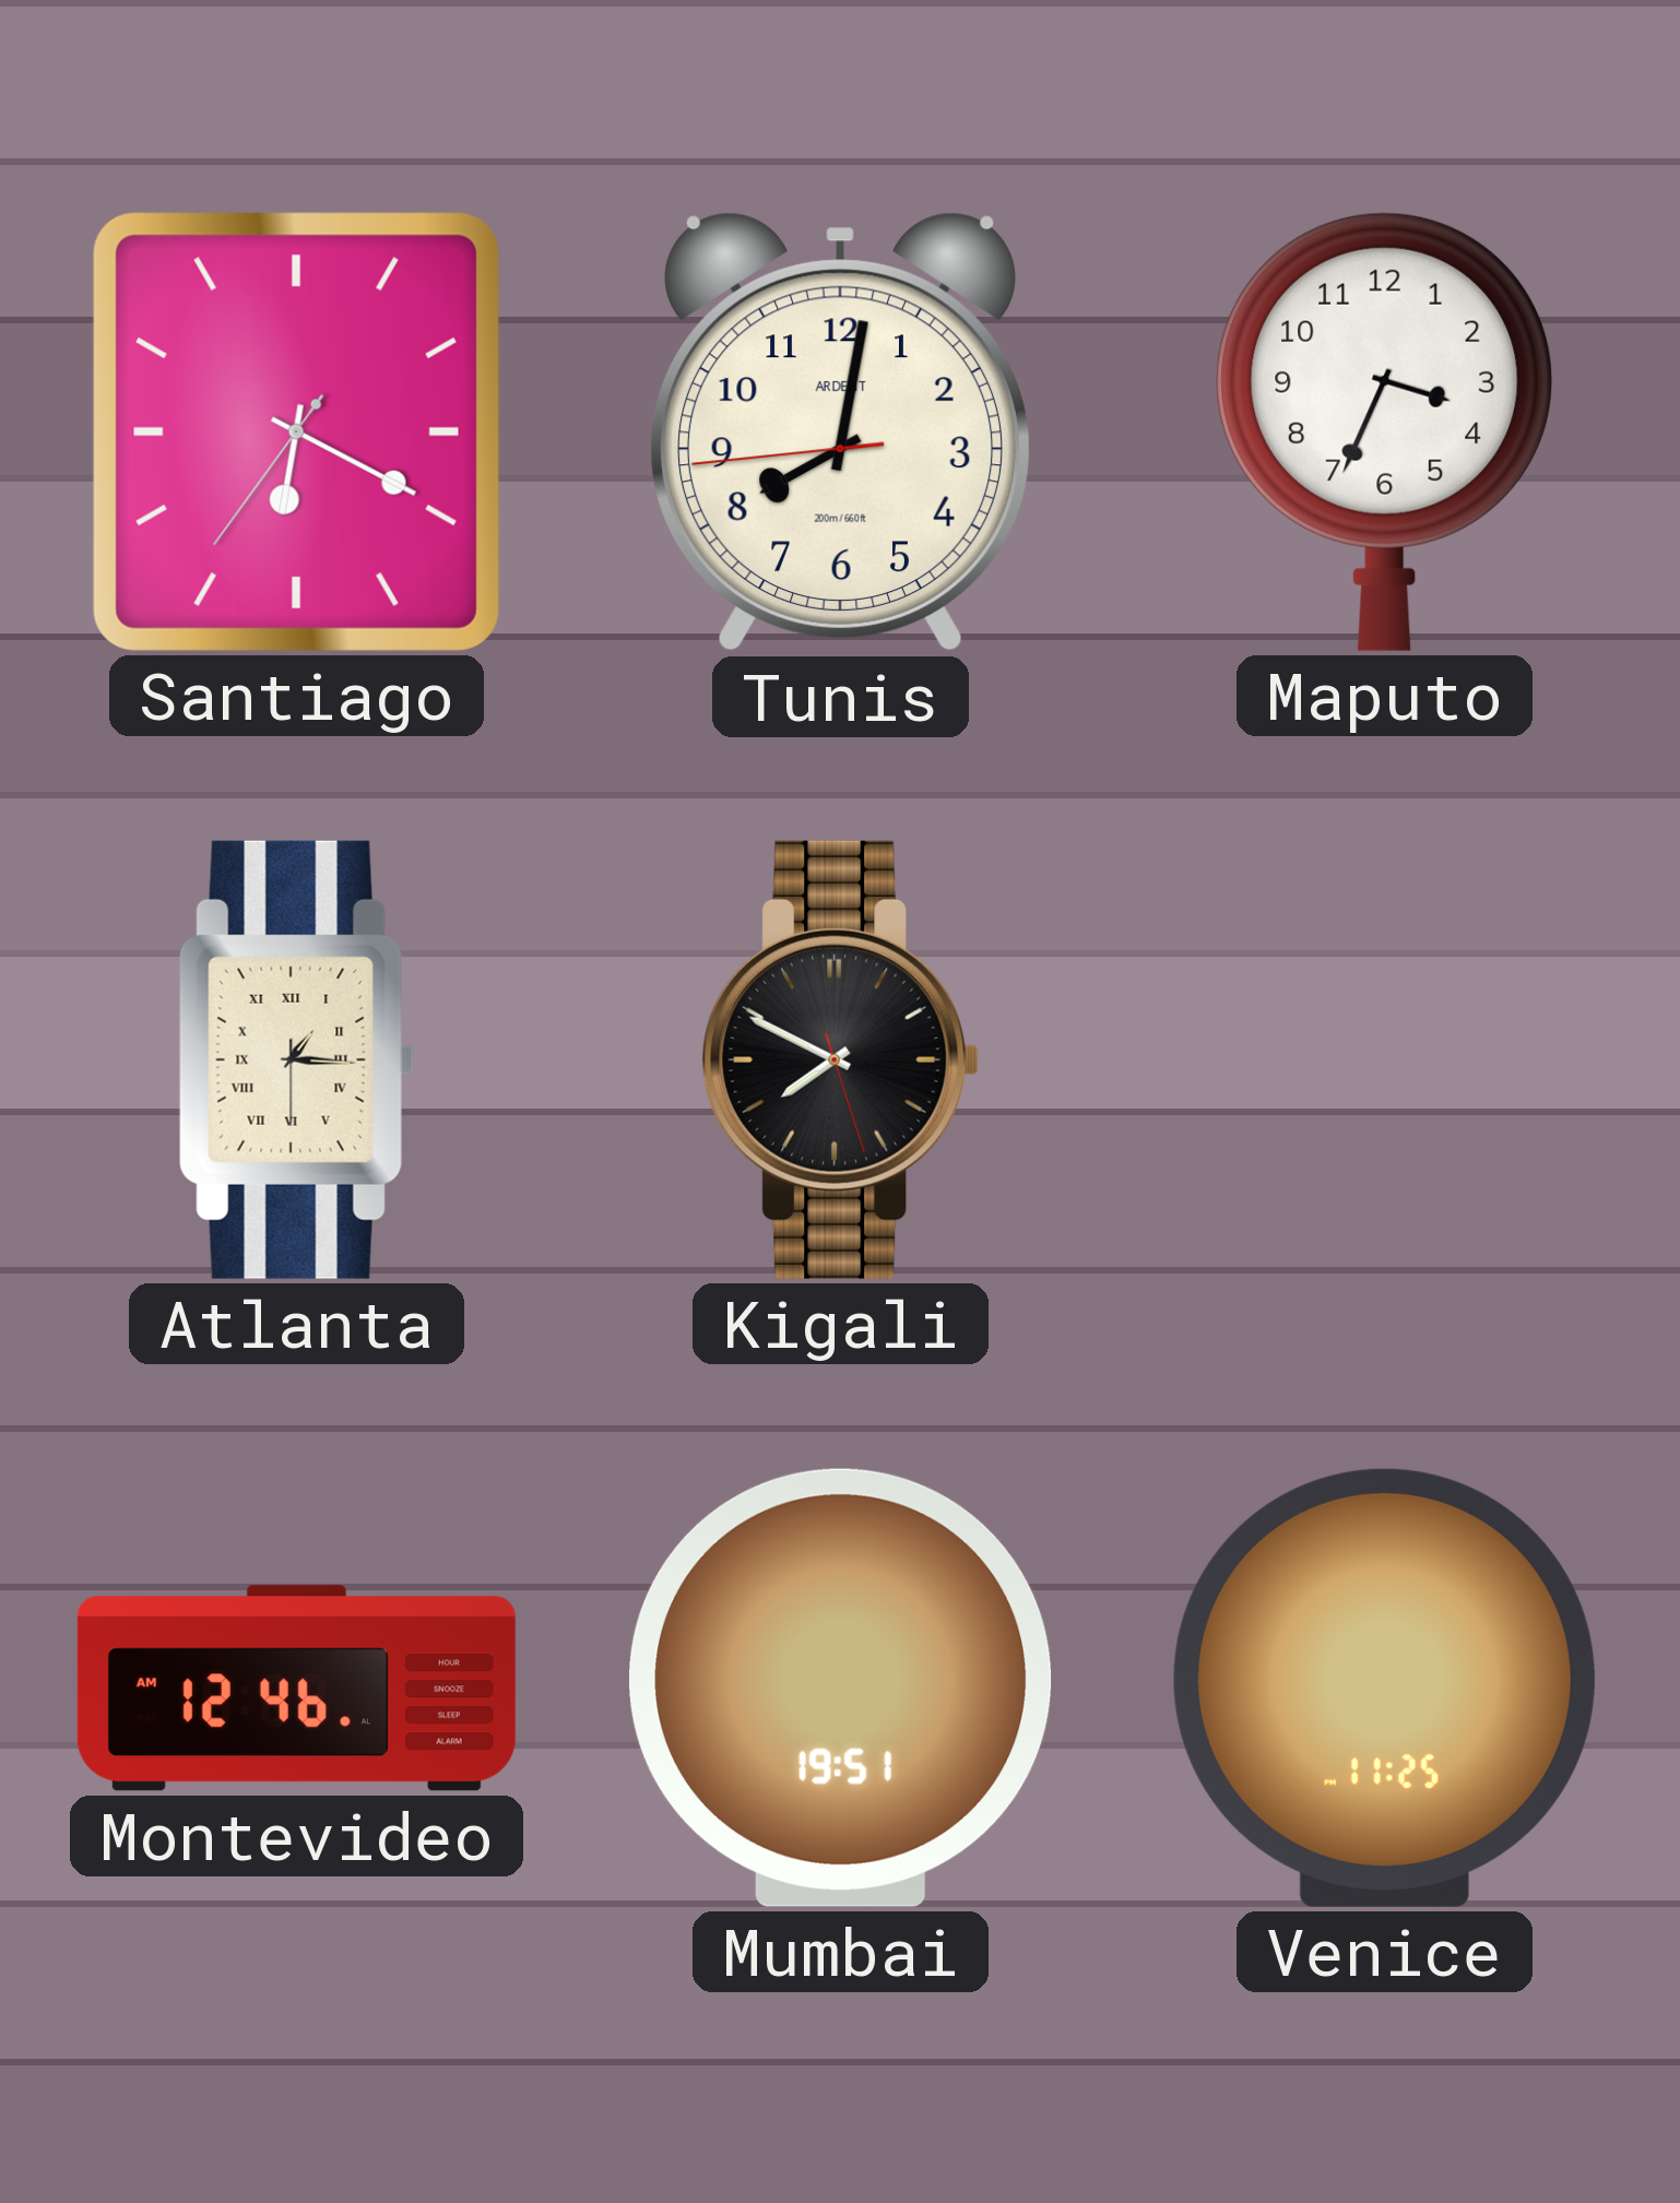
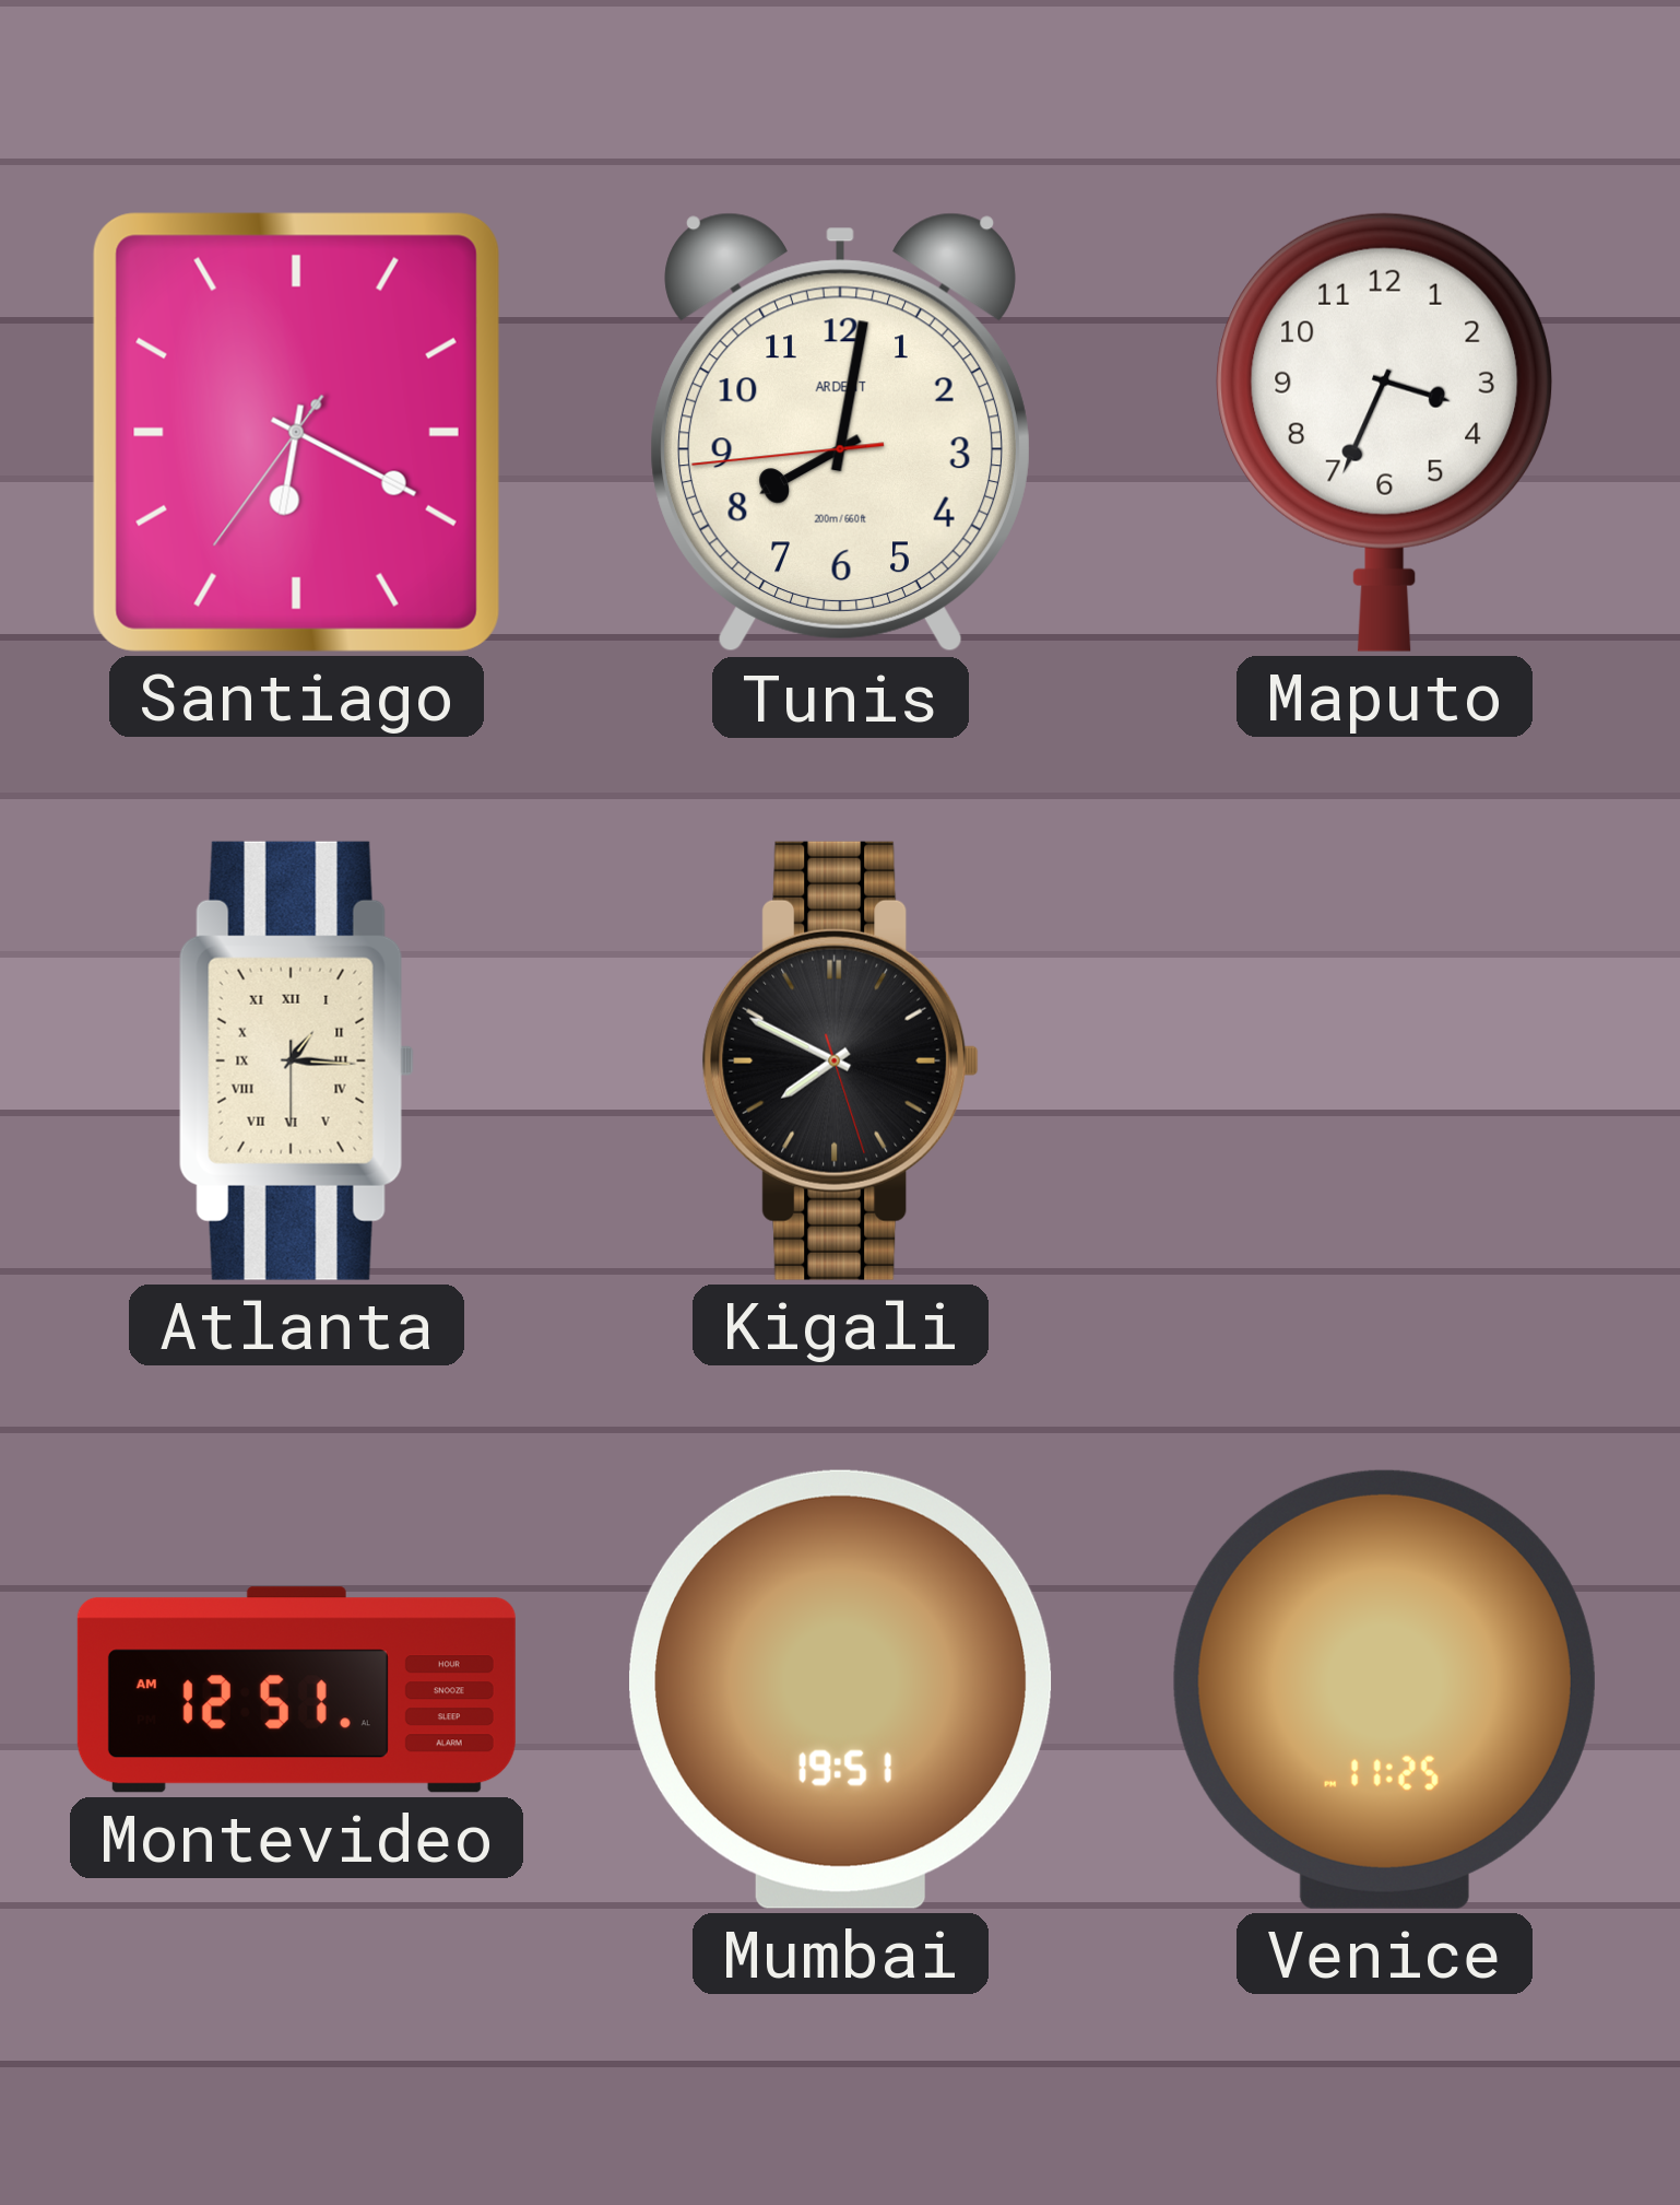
Montevideo: 12:46 -> 12:51 (296, 1690)
